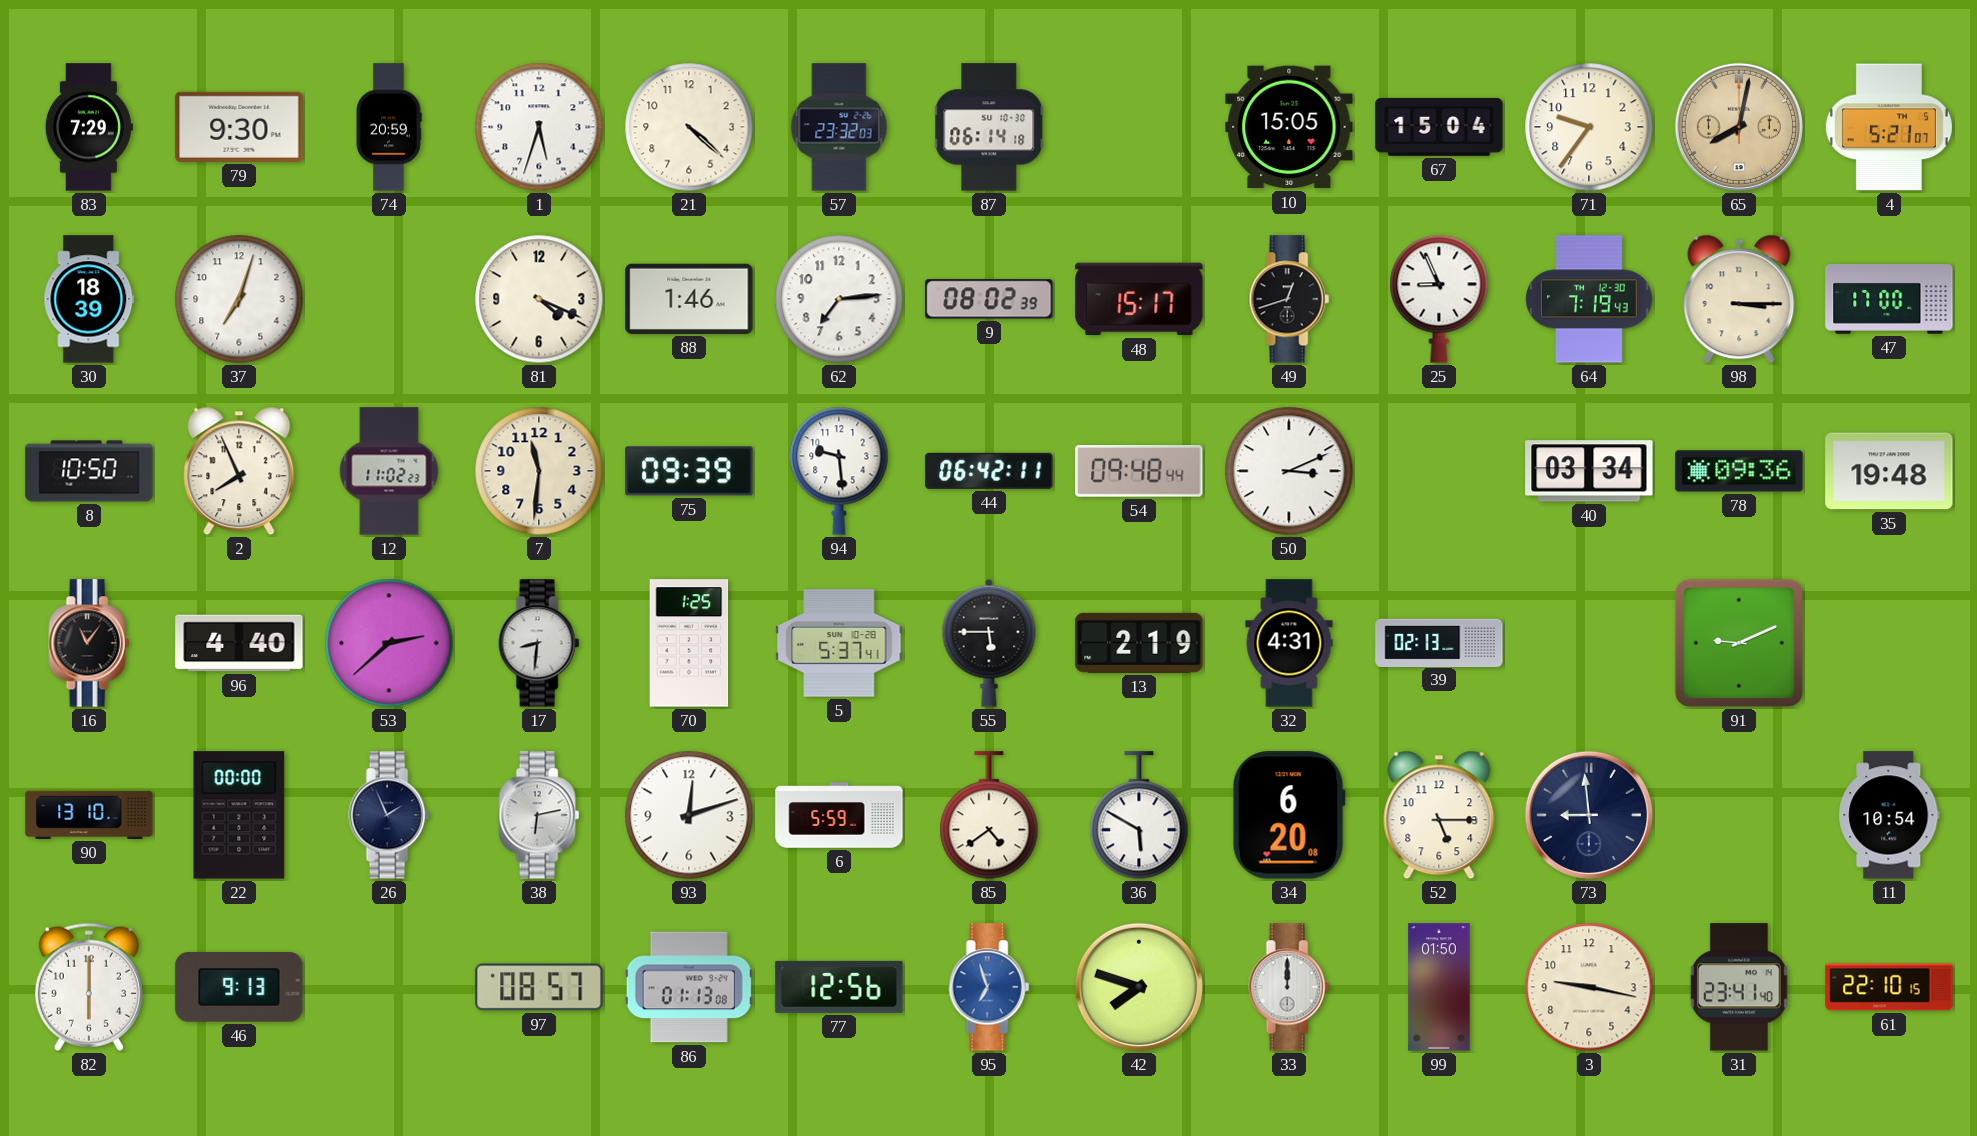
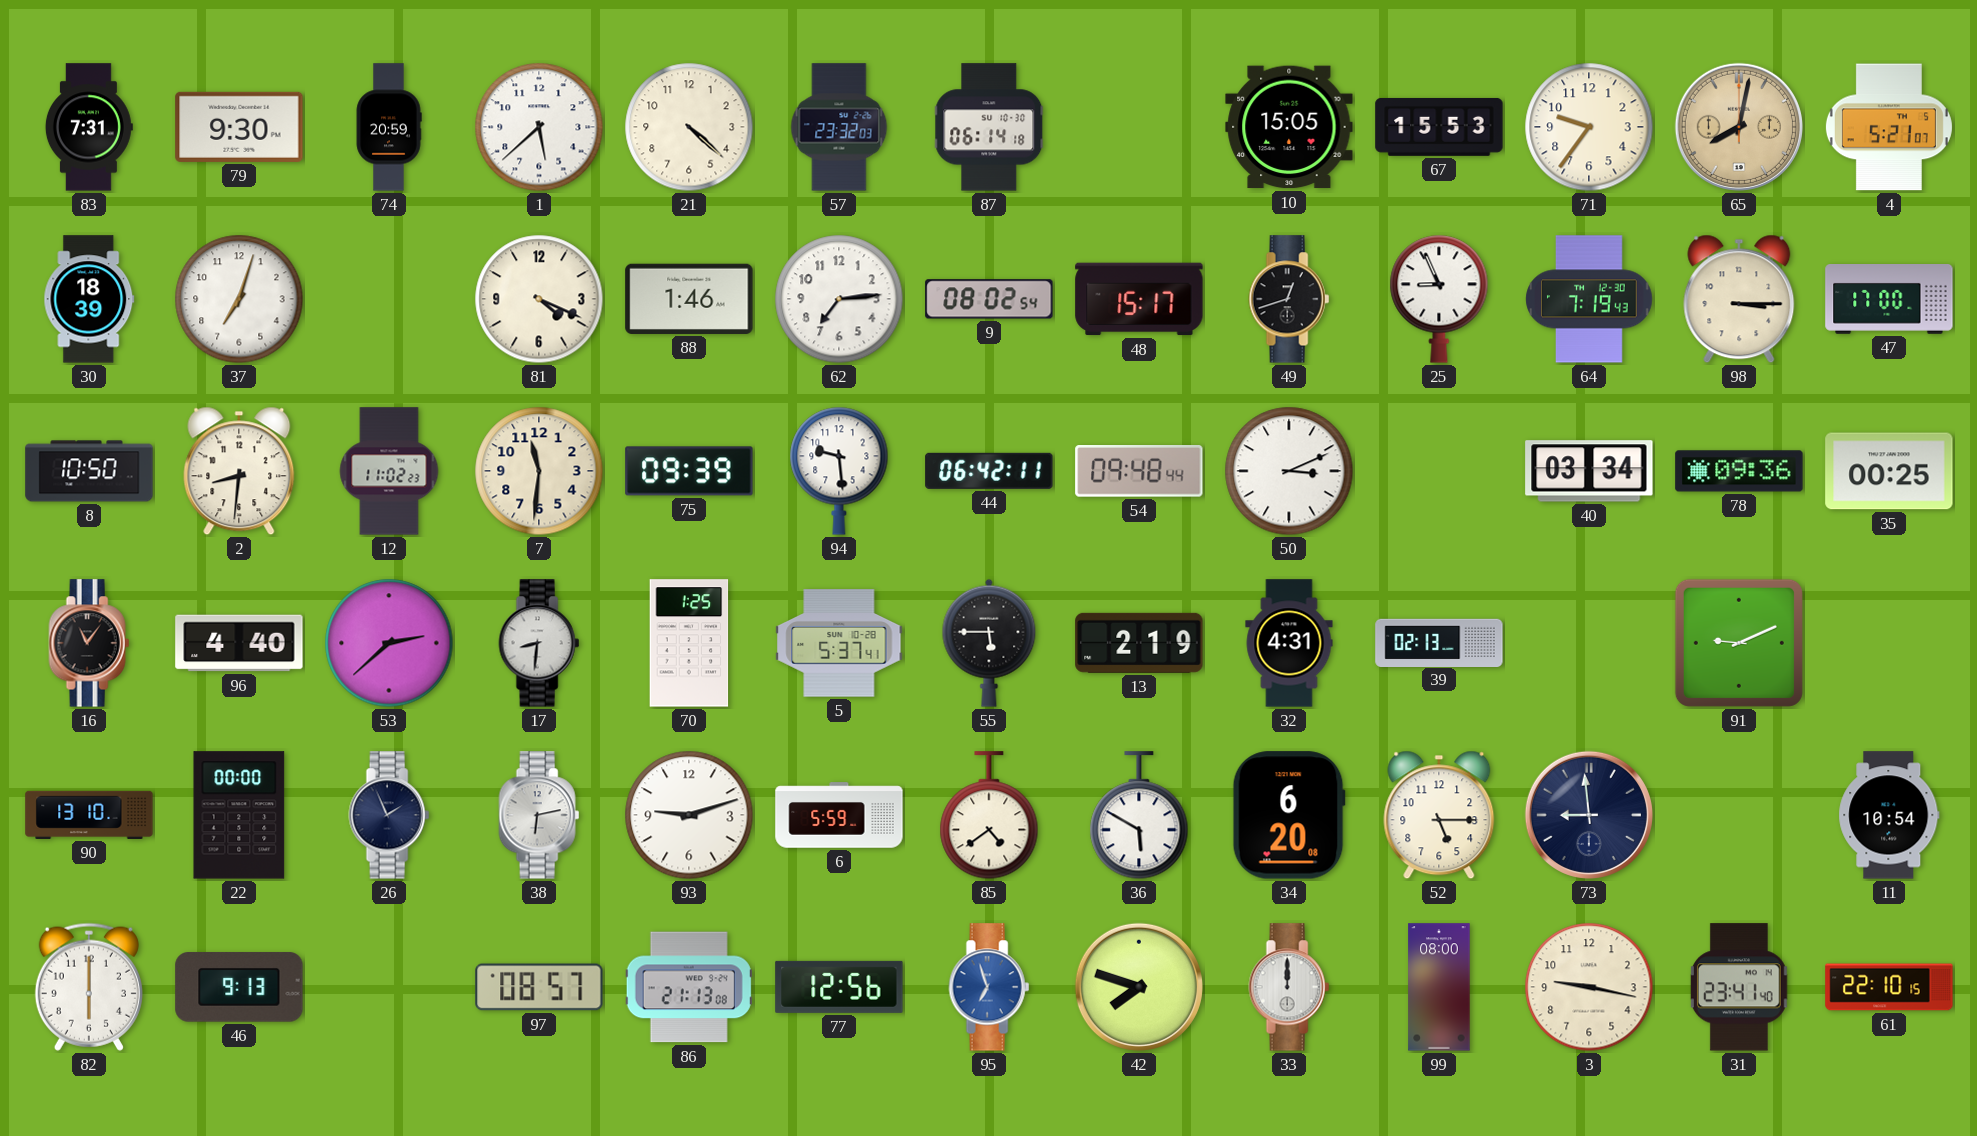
83: 7:29 -> 7:31 (89, 127)
1: 5:33 -> 5:38 (539, 127)
67: 15:04 -> 15:53 (1439, 127)
9: 08:02:39 -> 08:02:54 (989, 299)
2: 7:56 -> 8:31 (239, 471)
35: 19:48 -> 00:25 (1889, 471)
93: 12:12 -> 9:12 (689, 815)
86: 01:13 -> 21:13 (689, 987)
99: 01:50 -> 08:00 (1439, 987)
